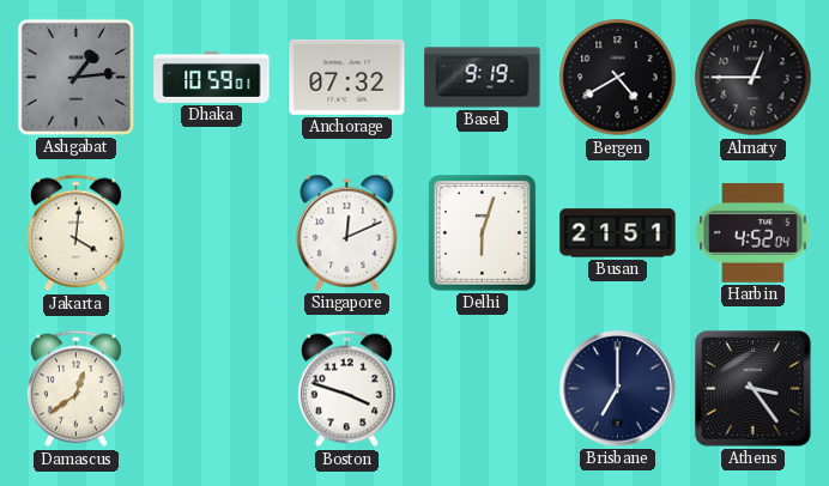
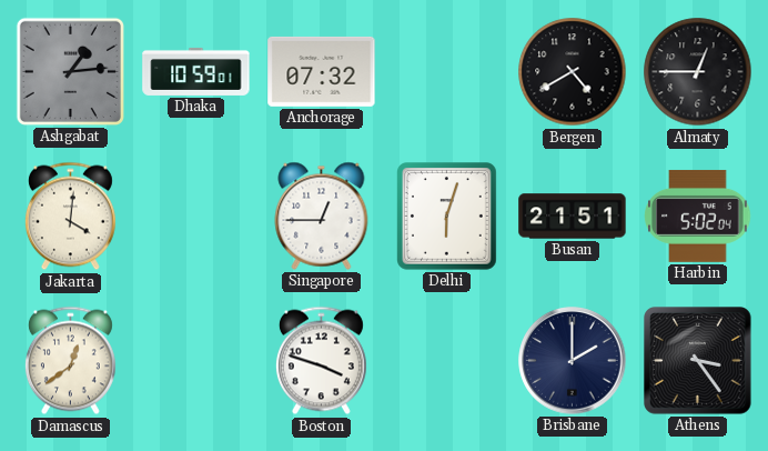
Basel: 9:19 -> none (483, 78)
Singapore: 12:11 -> 12:45 (322, 216)
Harbin: 4:52 -> 5:02 (698, 216)
Brisbane: 7:00 -> 2:00 (573, 361)
